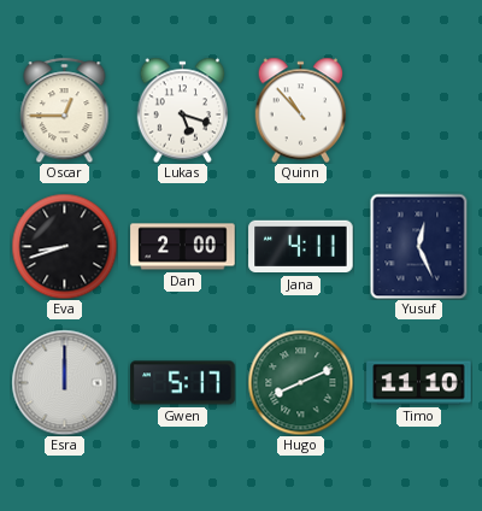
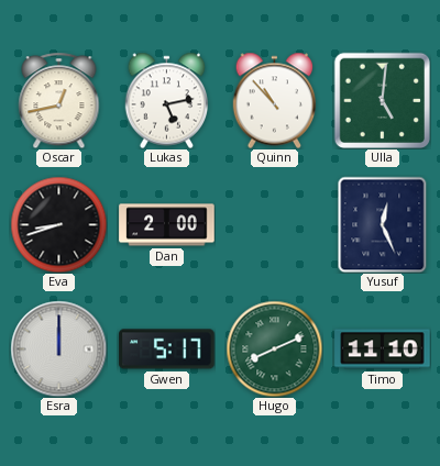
Oscar: 12:45 -> 12:43 (59, 100)
Lukas: 5:18 -> 5:13 (167, 100)
Ulla: none -> 5:01 (382, 100)
Jana: 4:11 -> none (301, 247)
